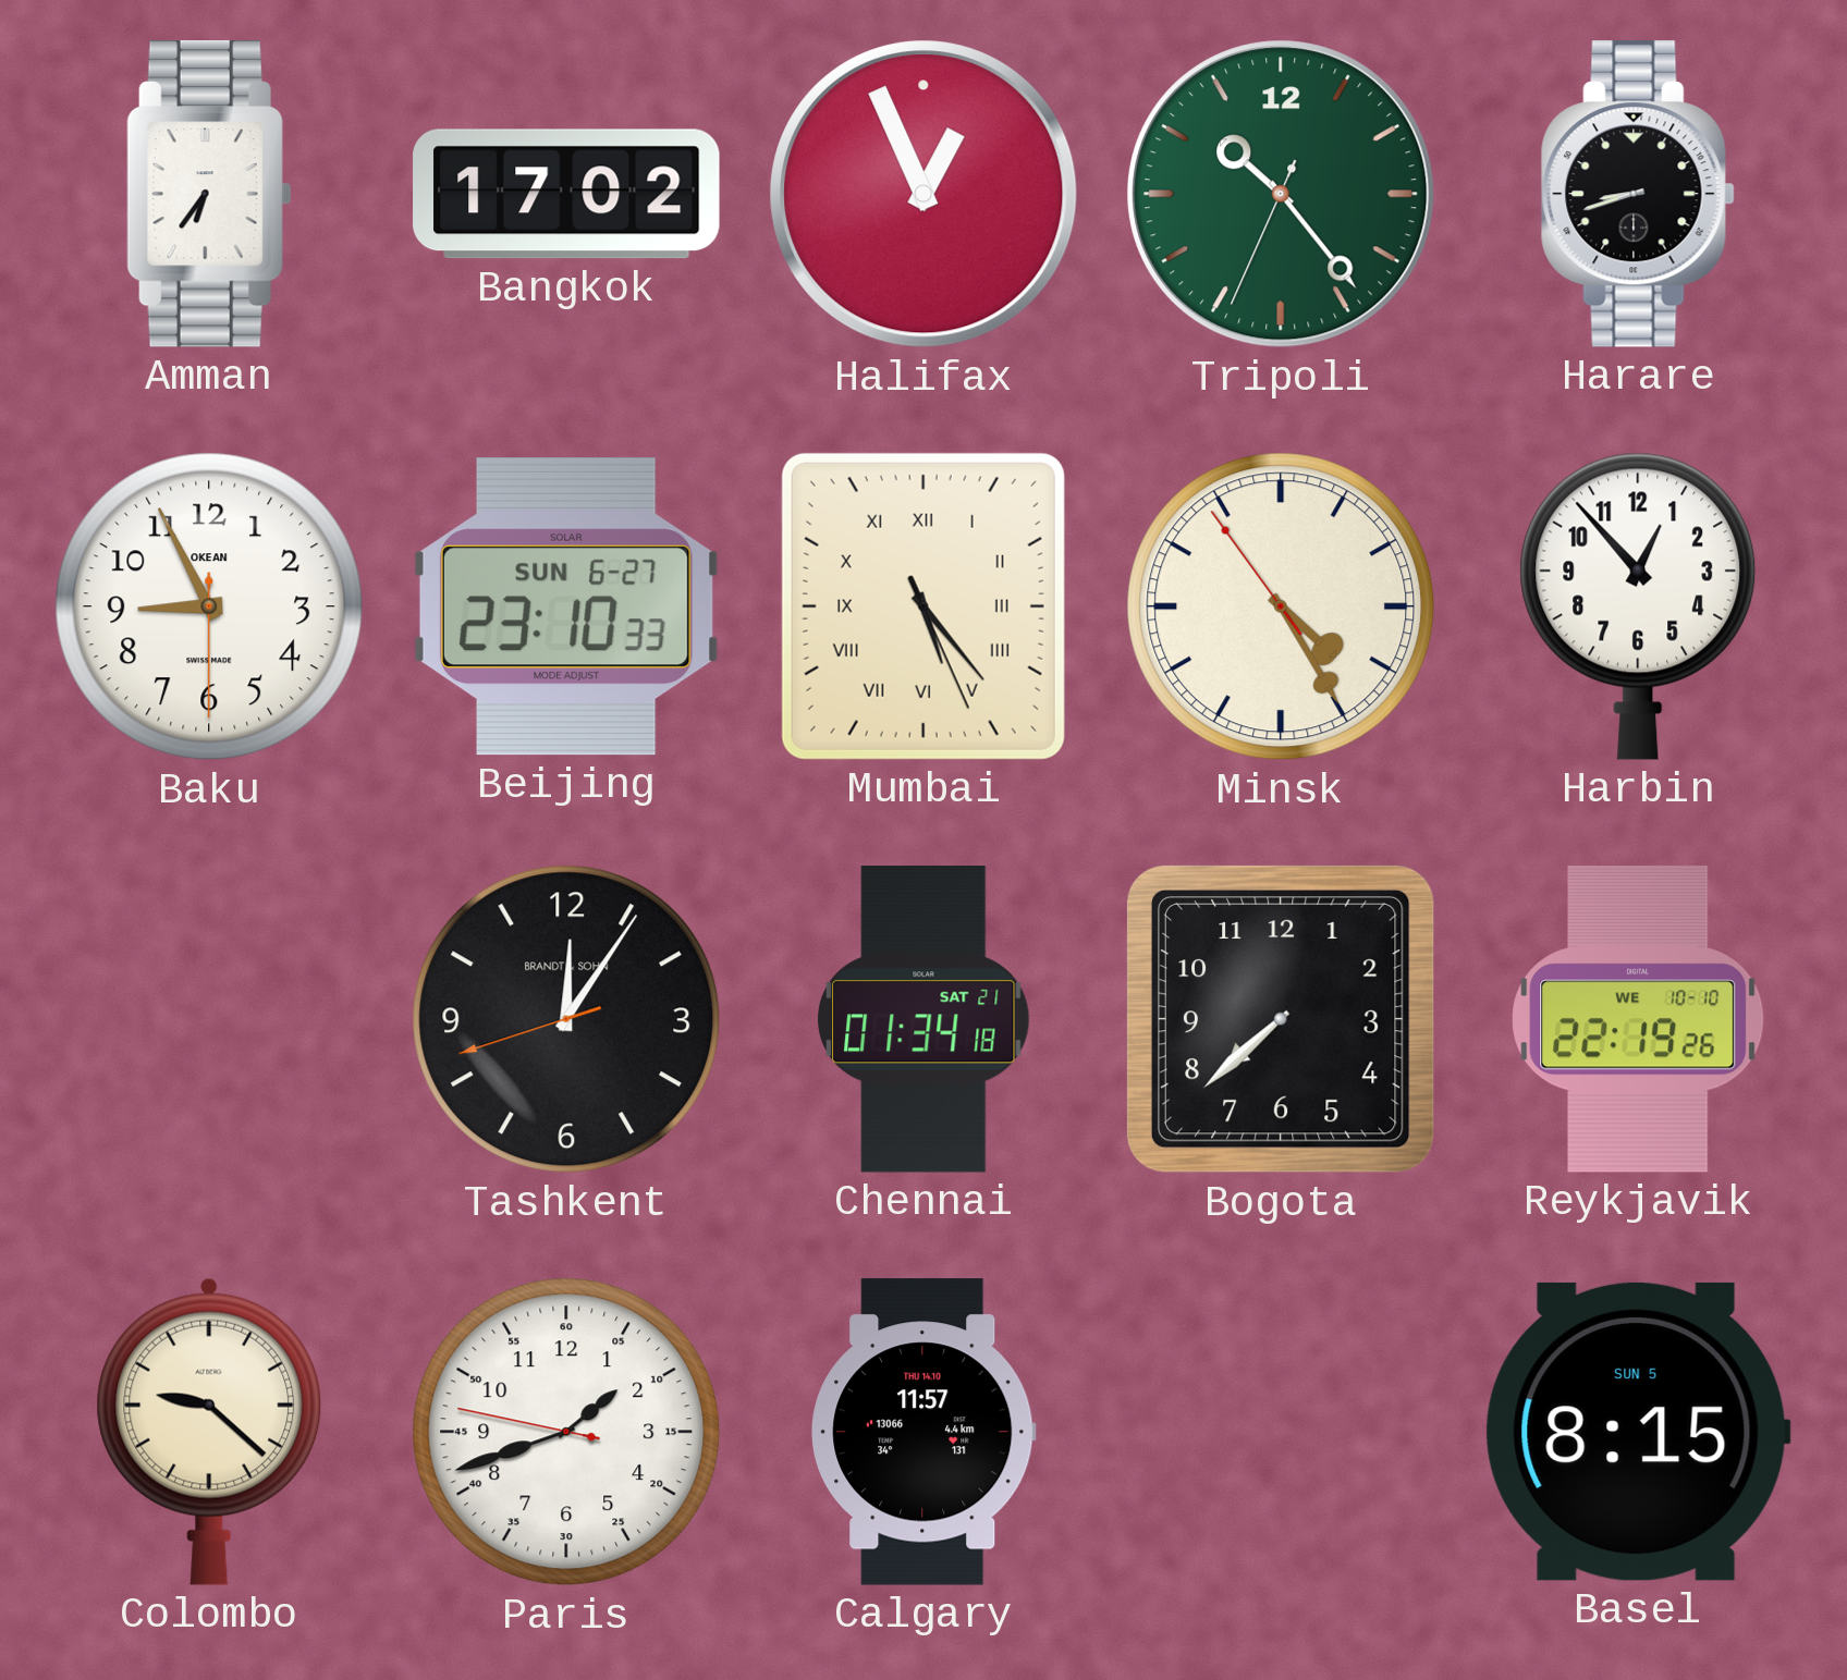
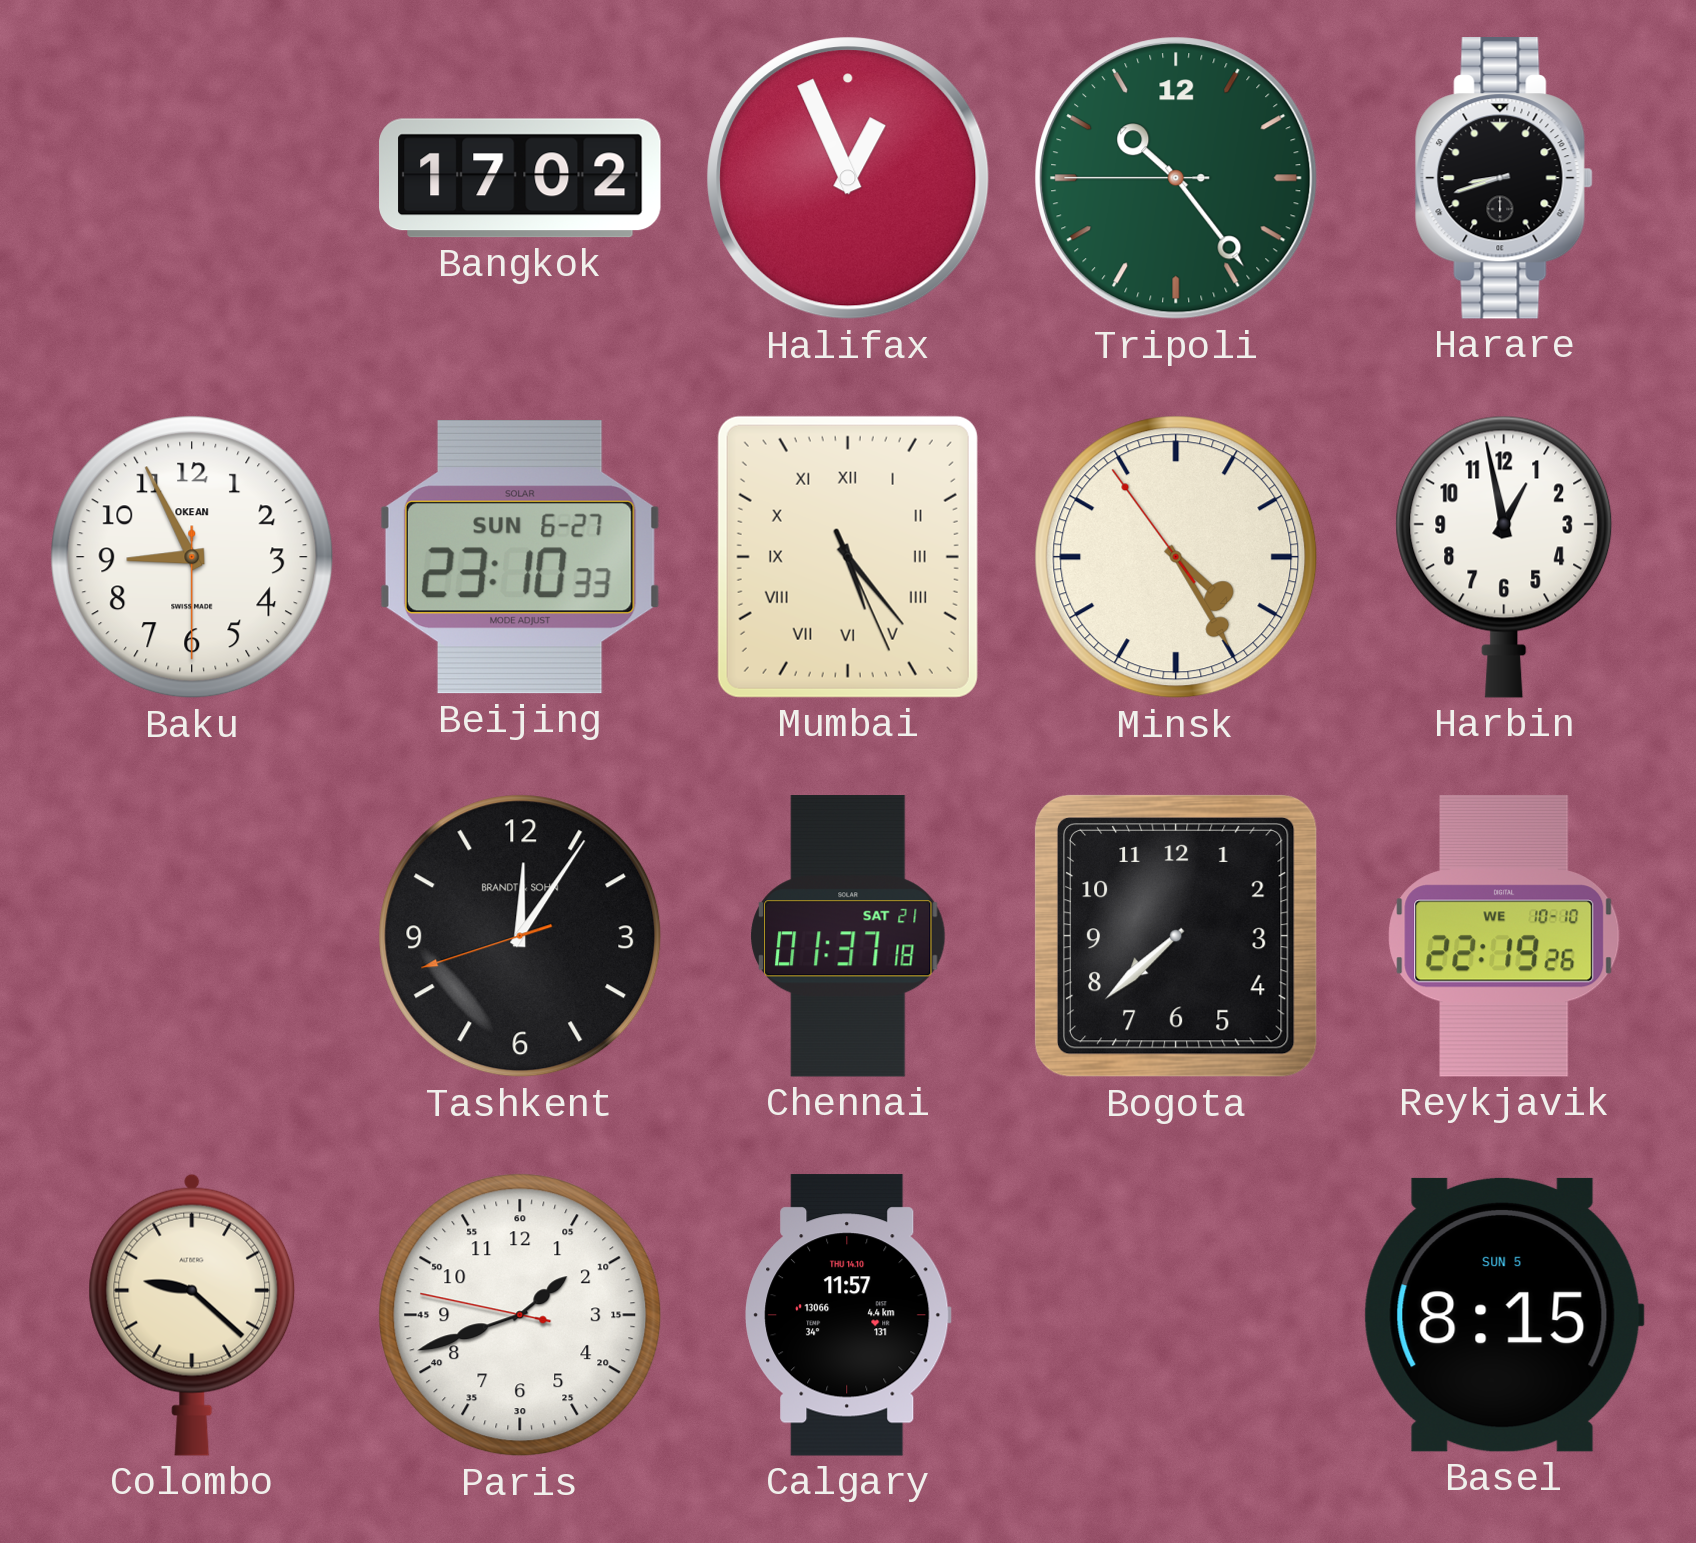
Amman: 6:36 -> none (209, 195)
Tripoli: 10:23:34 -> 10:23:45 (1176, 178)
Harbin: 12:53 -> 12:58 (1504, 557)
Chennai: 01:34 -> 01:37 (848, 936)
